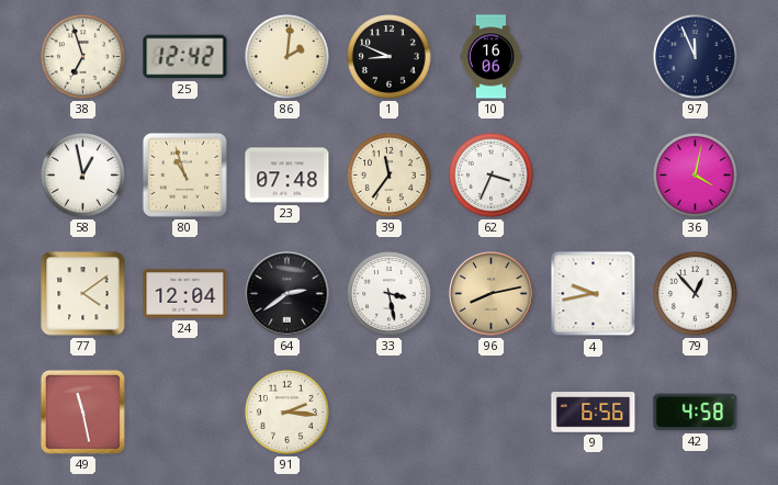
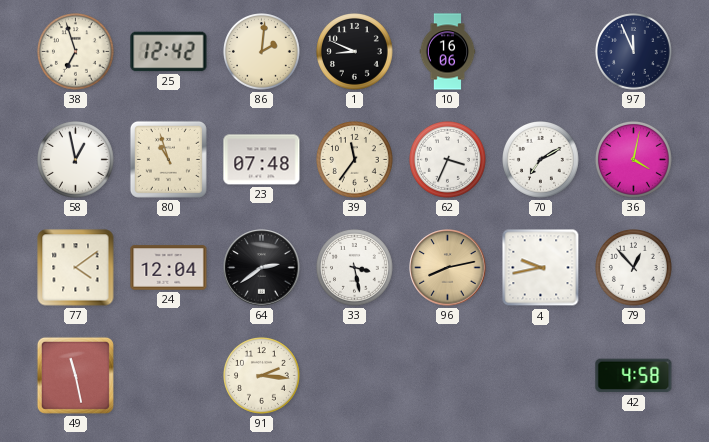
70: none -> 7:10 (541, 160)
9: 6:56 -> none (594, 413)
